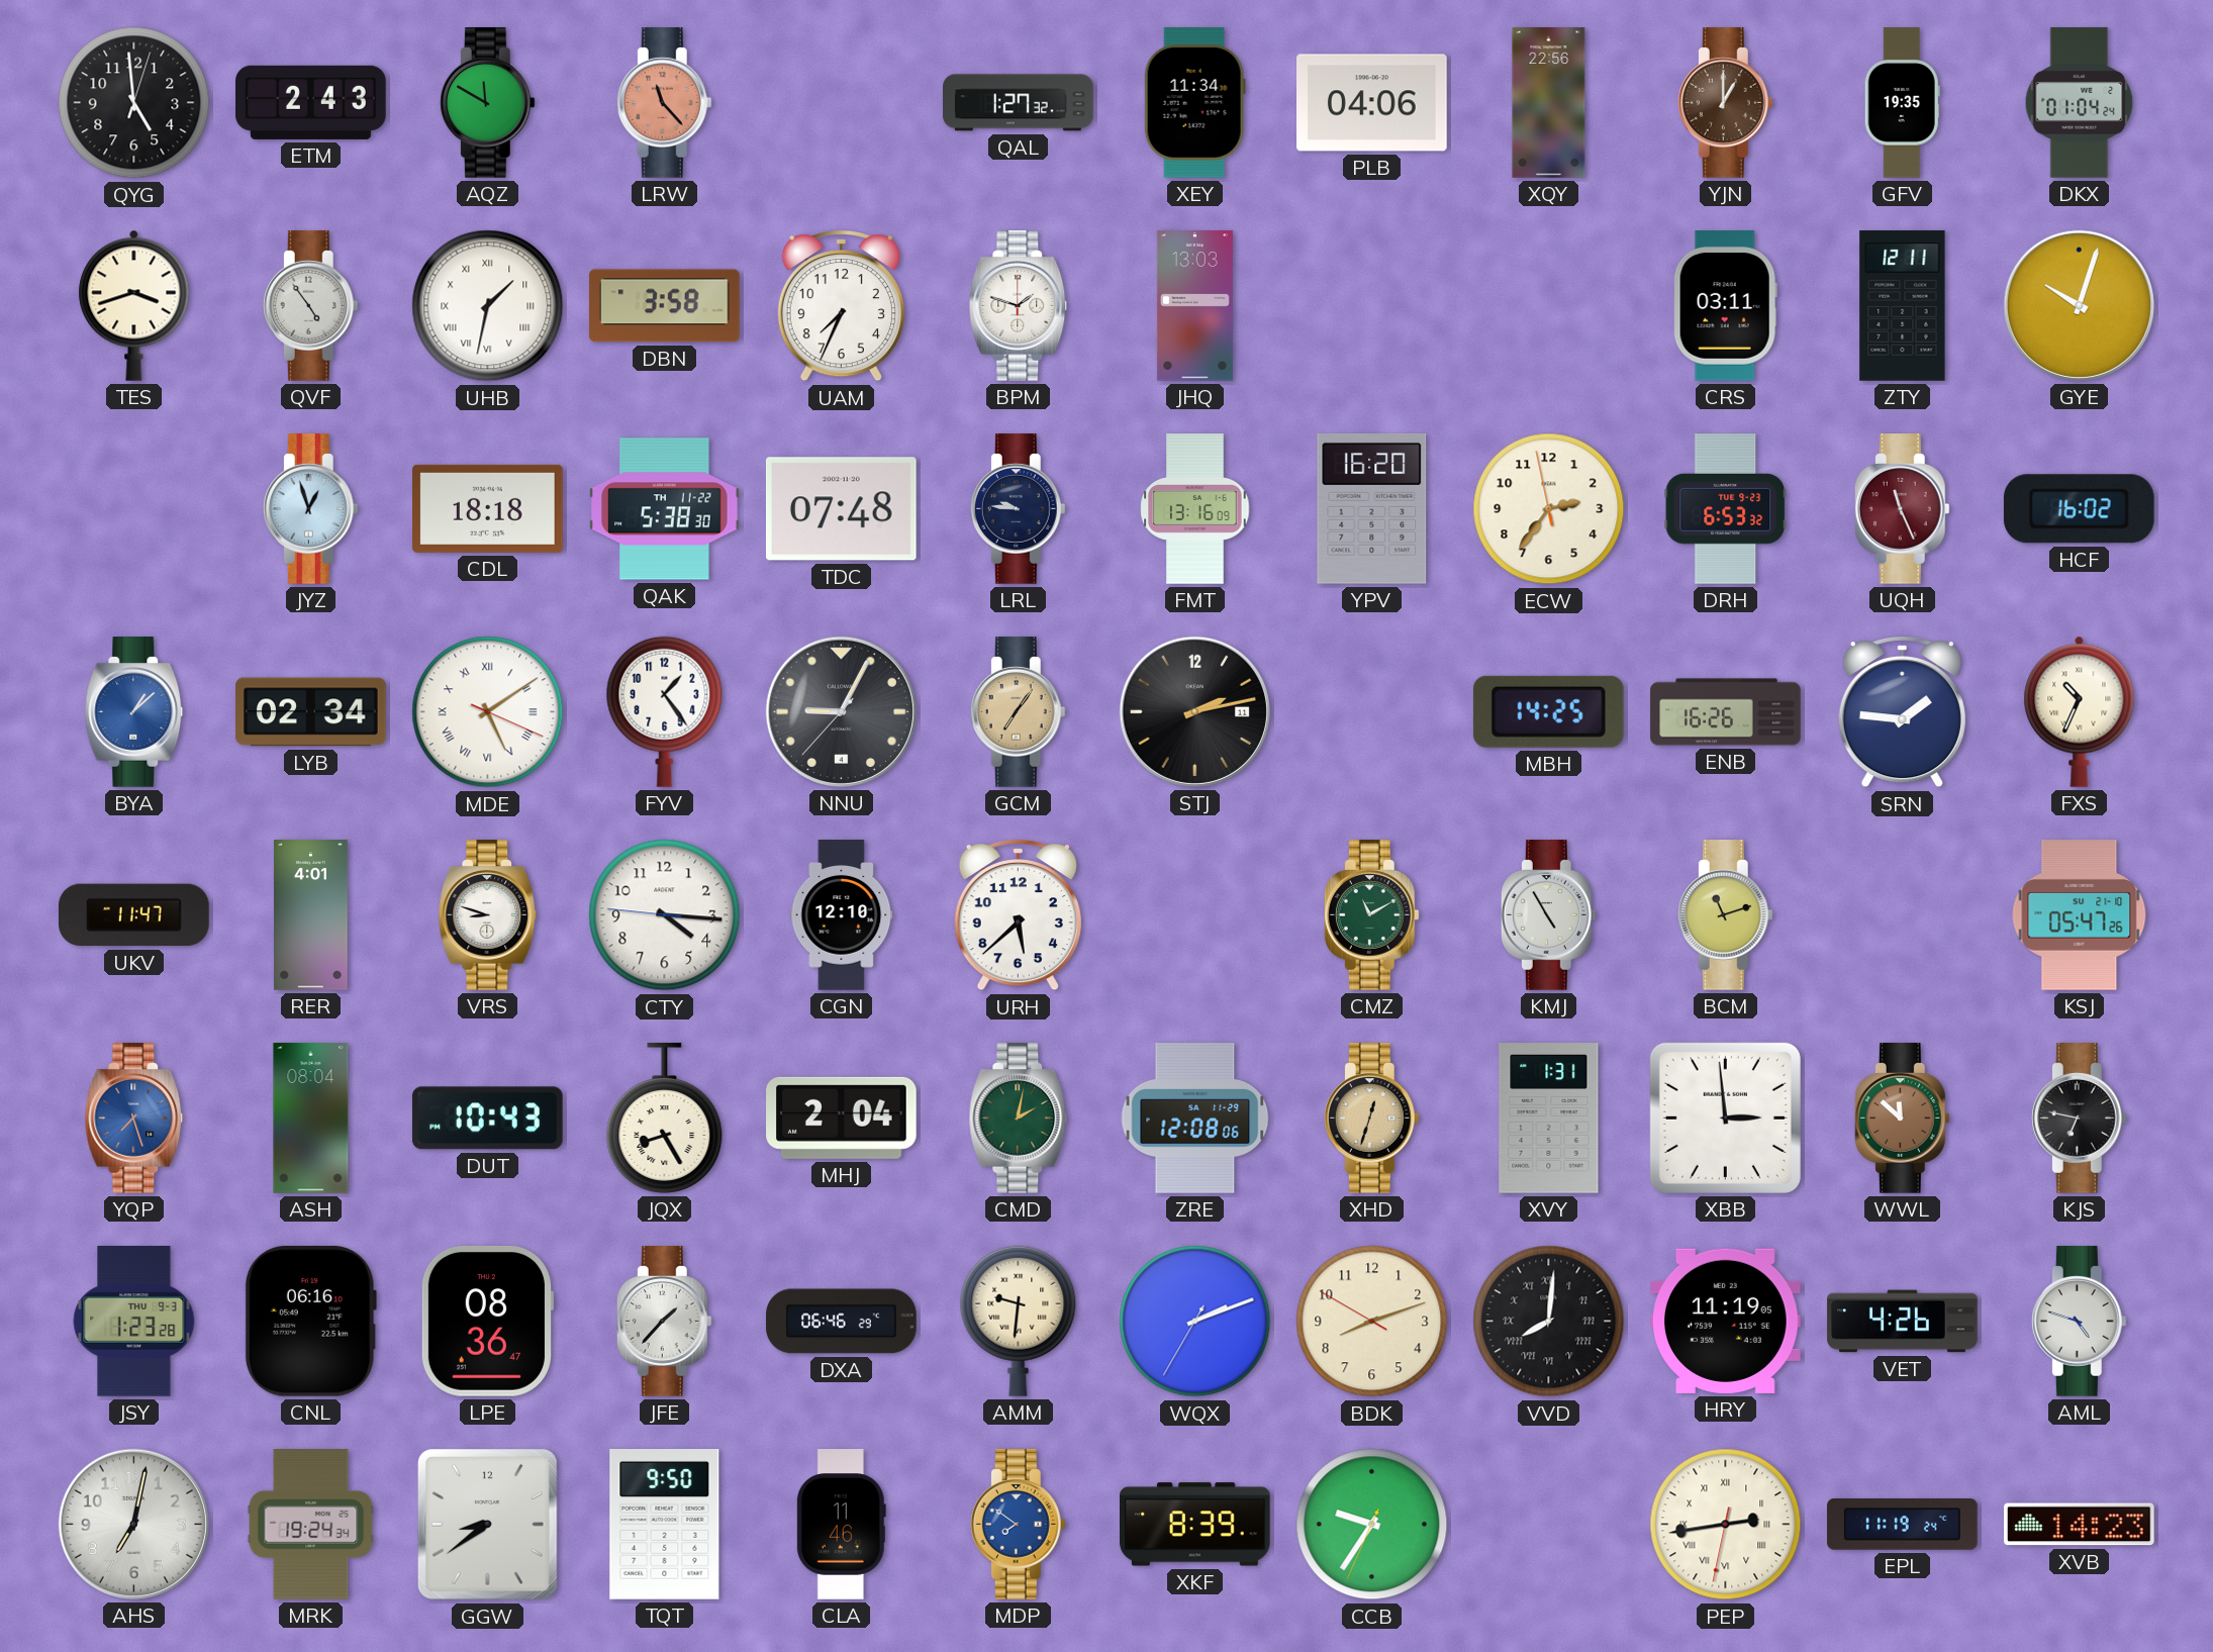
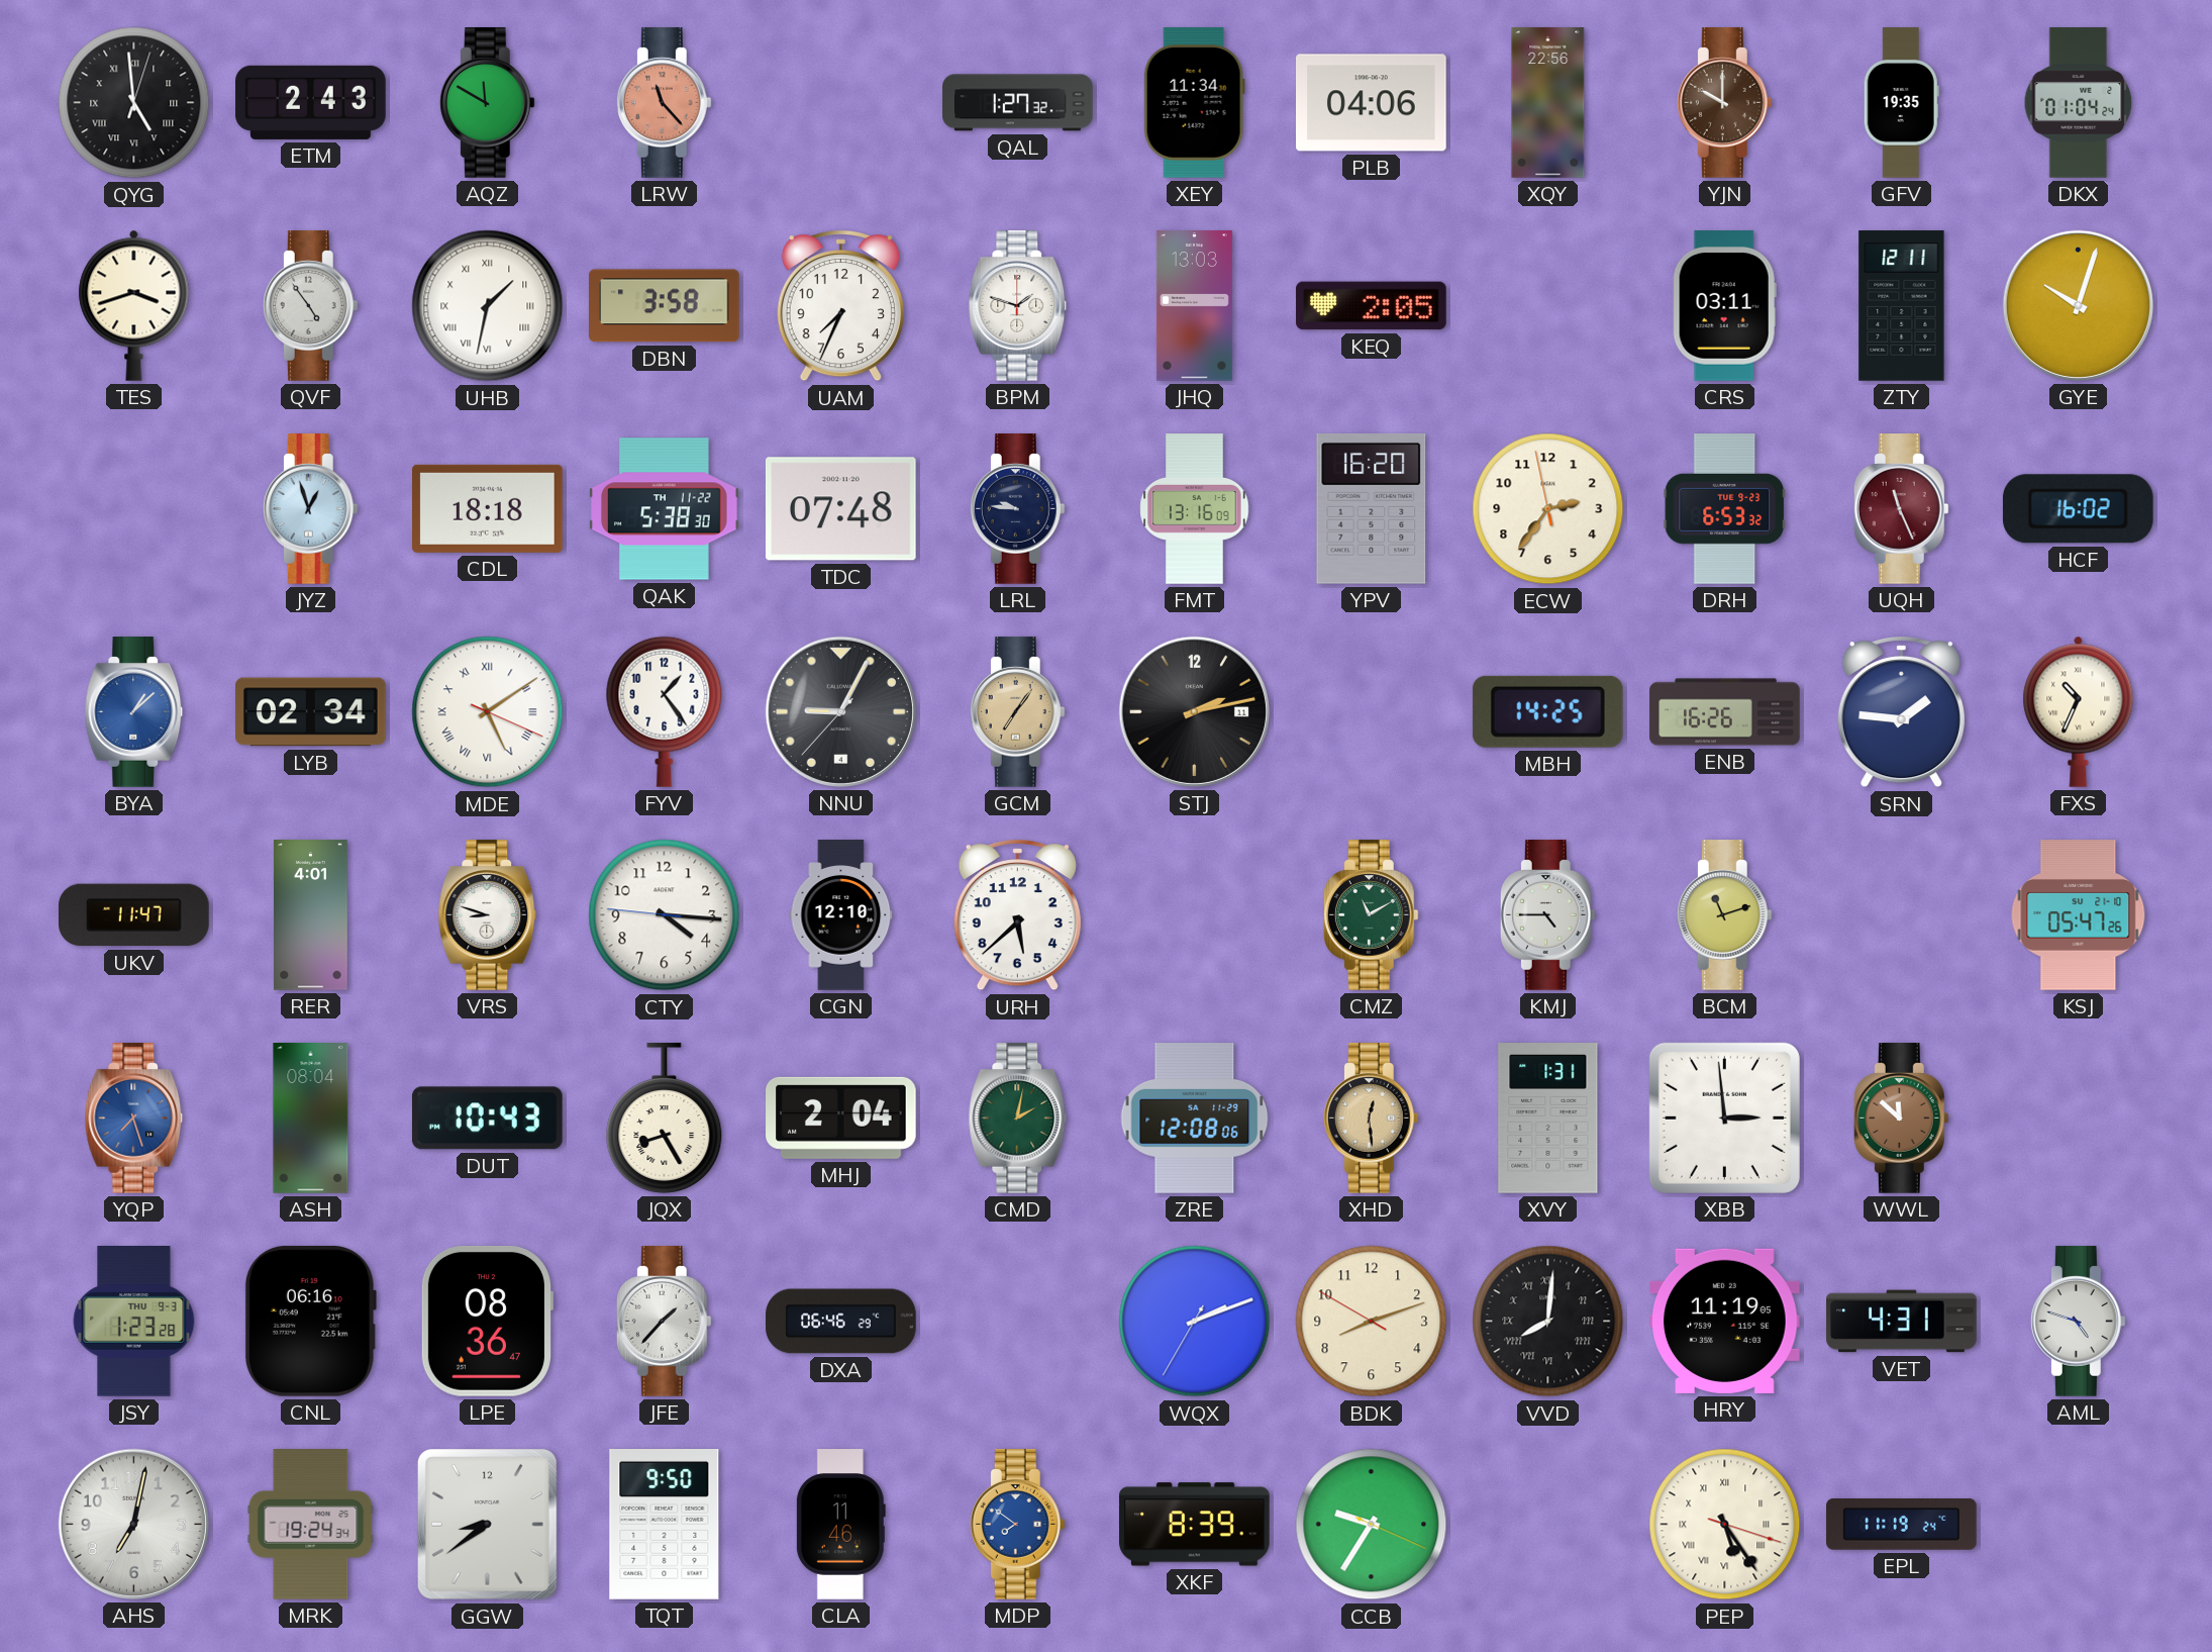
QYG numerals: Arabic -> Roman (134, 103)
YJN: 1:00 -> 10:00 (1724, 103)
KEQ: none -> 2:05 (1372, 306)
KMJ: 4:55 -> 4:45 (1547, 915)
XHD: 12:33 -> 12:29 (1371, 1119)
KJS: 6:47 -> none (2079, 1119)
AMM: 9:31 -> none (1019, 1321)
VET: 4:26 -> 4:31 (1902, 1322)
CCB: 9:35:34 -> 9:35:19 (1372, 1525)
PEP: 2:43 -> 5:24 (1725, 1525)
XVB: 14:23 -> none (2080, 1525)
